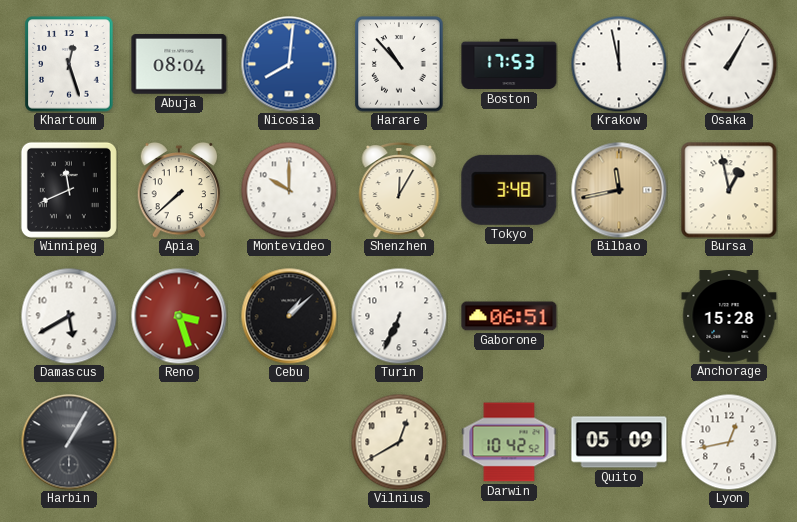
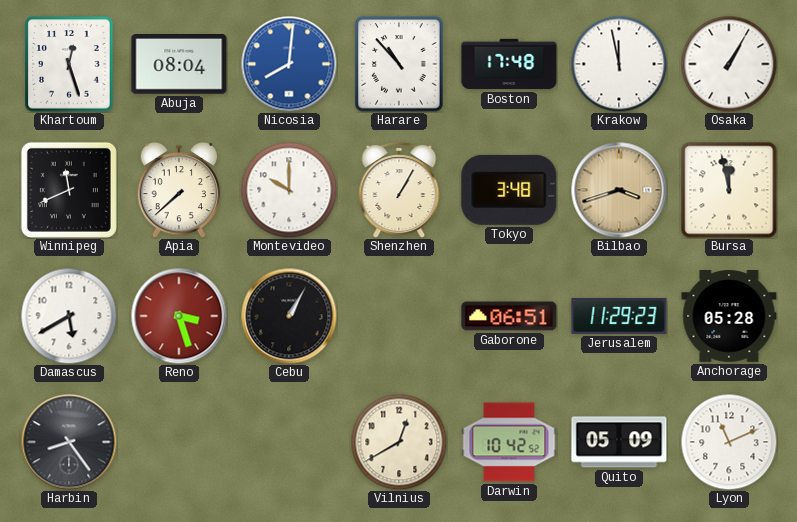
Boston: 17:53 -> 17:48 (509, 64)
Shenzhen: 12:05 -> 1:05 (399, 191)
Bilbao: 11:43 -> 3:42 (619, 190)
Bursa: 12:58 -> 11:58 (729, 190)
Cebu: 1:08 -> 1:05 (289, 316)
Turin: 6:34 -> none (399, 316)
Jerusalem: none -> 11:29 (619, 316)
Anchorage: 15:28 -> 05:28 (729, 316)
Harbin: 1:05 -> 8:24 (69, 442)
Lyon: 12:43 -> 11:11 (729, 442)
